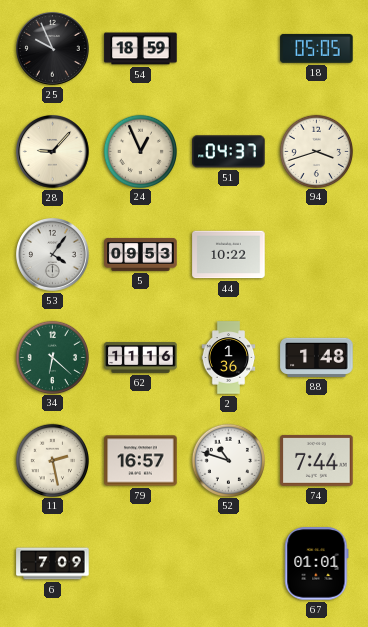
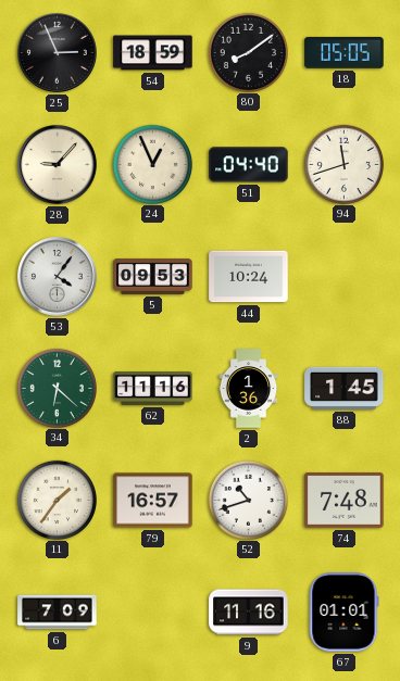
25: 9:56 -> 2:56 (58, 53)
80: none -> 8:09 (248, 52)
51: 04:37 -> 04:40 (249, 165)
94: 3:42 -> 11:42 (343, 164)
44: 10:22 -> 10:24 (249, 277)
88: 1:48 -> 1:45 (345, 388)
11: 2:28 -> 1:36 (57, 500)
52: 10:48 -> 10:42 (248, 500)
74: 7:44 -> 7:48 (345, 500)
9: none -> 11:16 (249, 613)
